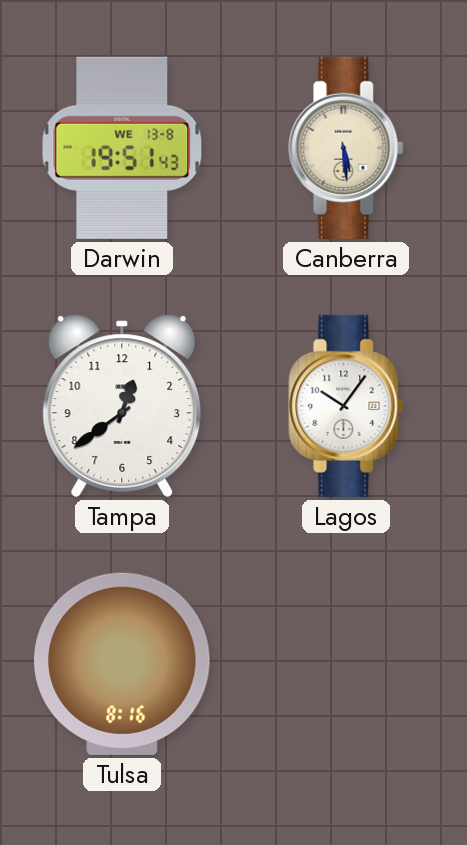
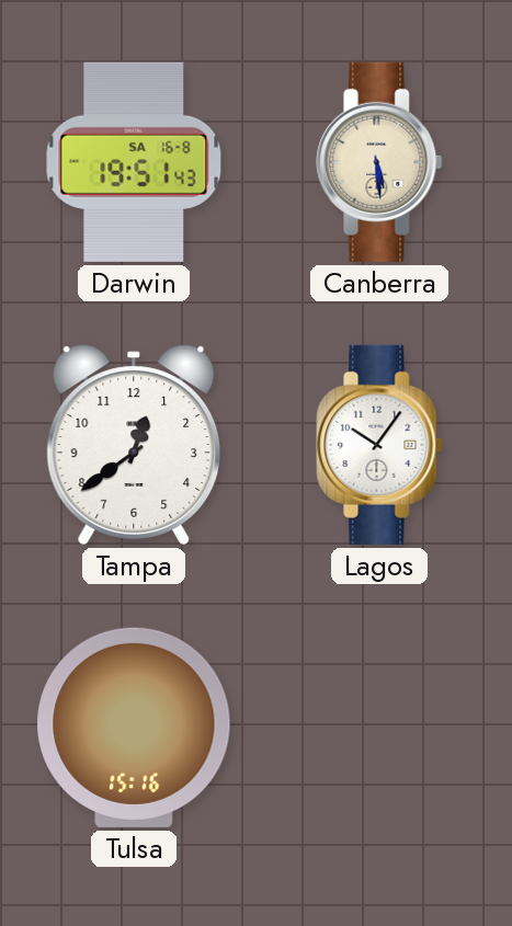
Darwin date: WE 13-8 -> SA 16-8 (134, 162)
Tulsa: 8:16 -> 15:16 (134, 728)
